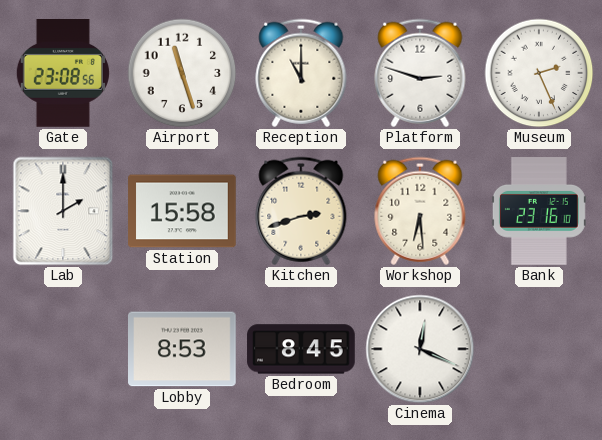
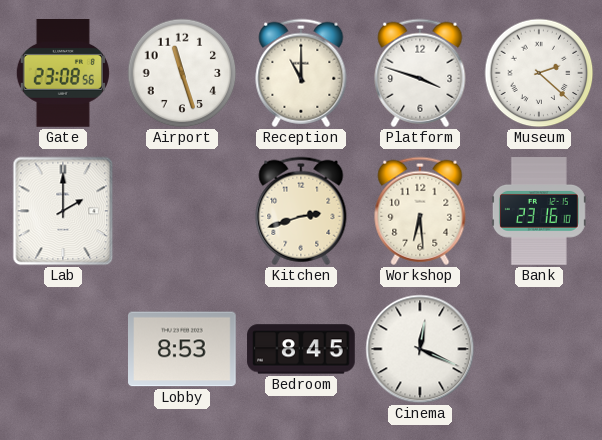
Platform: 2:48 -> 3:48 (420, 73)
Museum: 2:26 -> 2:22 (539, 73)
Station: 15:58 -> none (182, 211)
